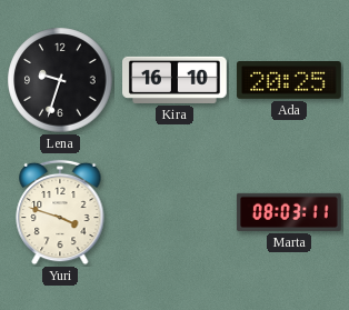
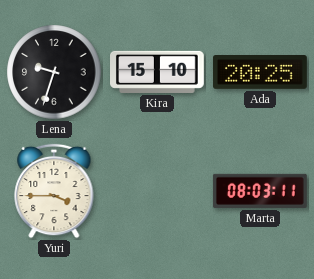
Kira: 16:10 -> 15:10 (158, 72)
Yuri: 3:48 -> 3:45 (54, 191)
